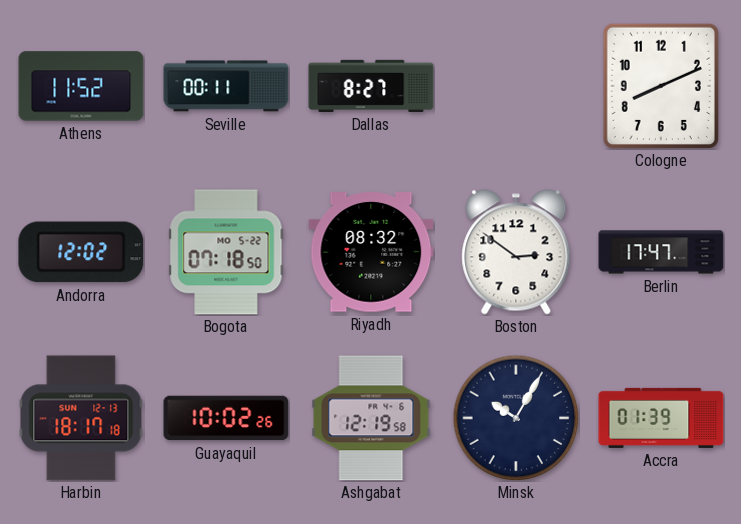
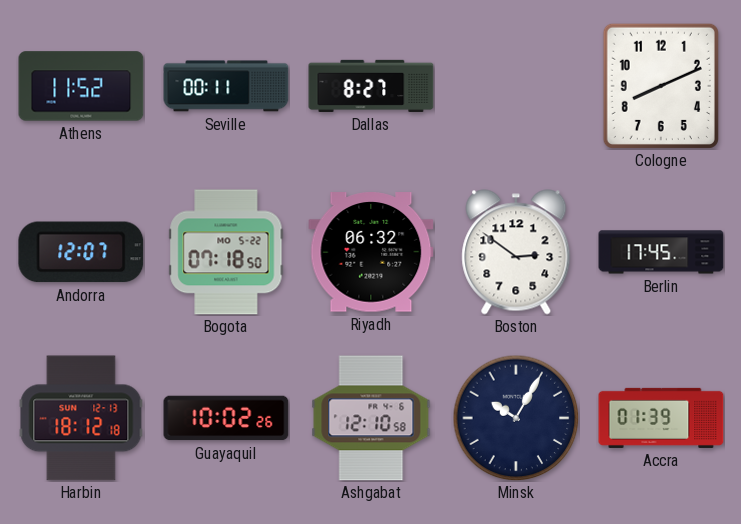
Andorra: 12:02 -> 12:07 (81, 252)
Riyadh: 08:32 -> 06:32 (371, 252)
Berlin: 17:47 -> 17:45 (661, 252)
Harbin: 18:17 -> 18:12 (81, 418)
Ashgabat: 12:19 -> 12:10 (371, 418)
